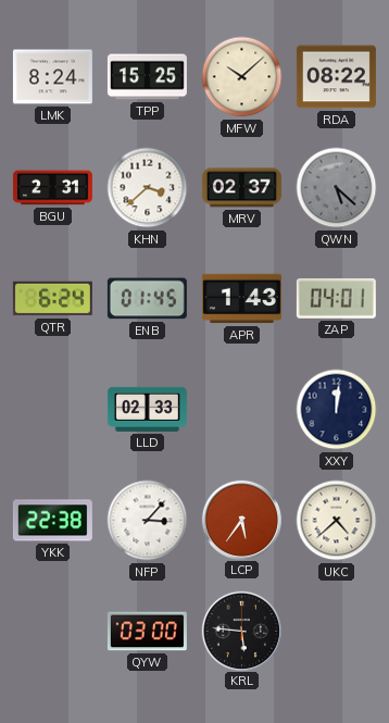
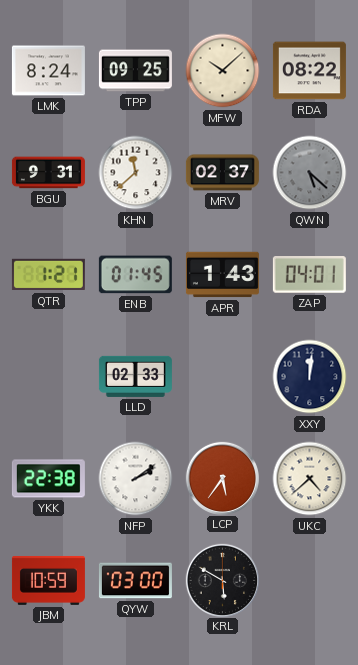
TPP: 15:25 -> 09:25 (135, 71)
BGU: 2:31 -> 9:31 (48, 173)
KHN: 3:38 -> 11:38 (136, 173)
QTR: 6:24 -> 1:21 (48, 275)
NFP: 3:07 -> 2:09 (136, 479)
JBM: none -> 10:59 (48, 580)
KRL: 5:46 -> 5:50 (222, 580)
